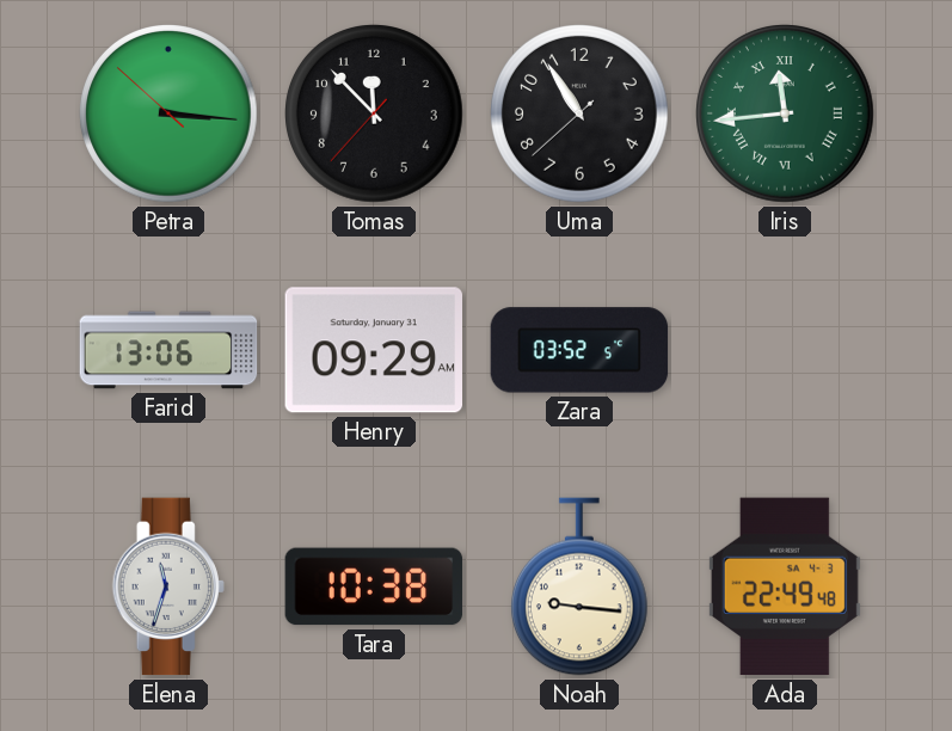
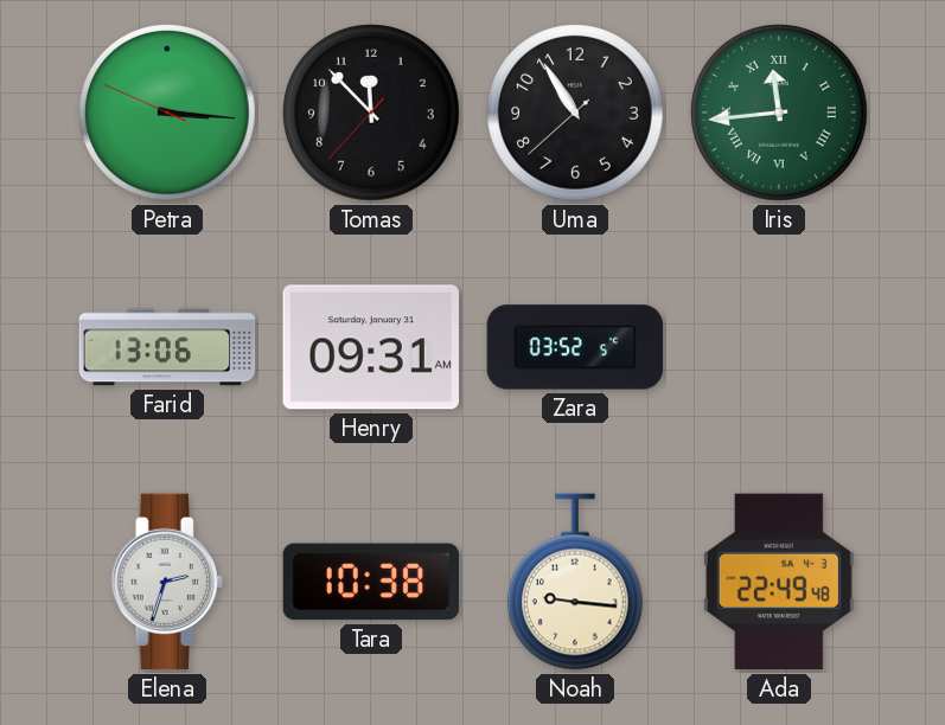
Petra: 3:15:52 -> 3:15:49 (167, 113)
Henry: 09:29 -> 09:31 (370, 347)
Elena: 11:33 -> 2:33 (167, 582)
